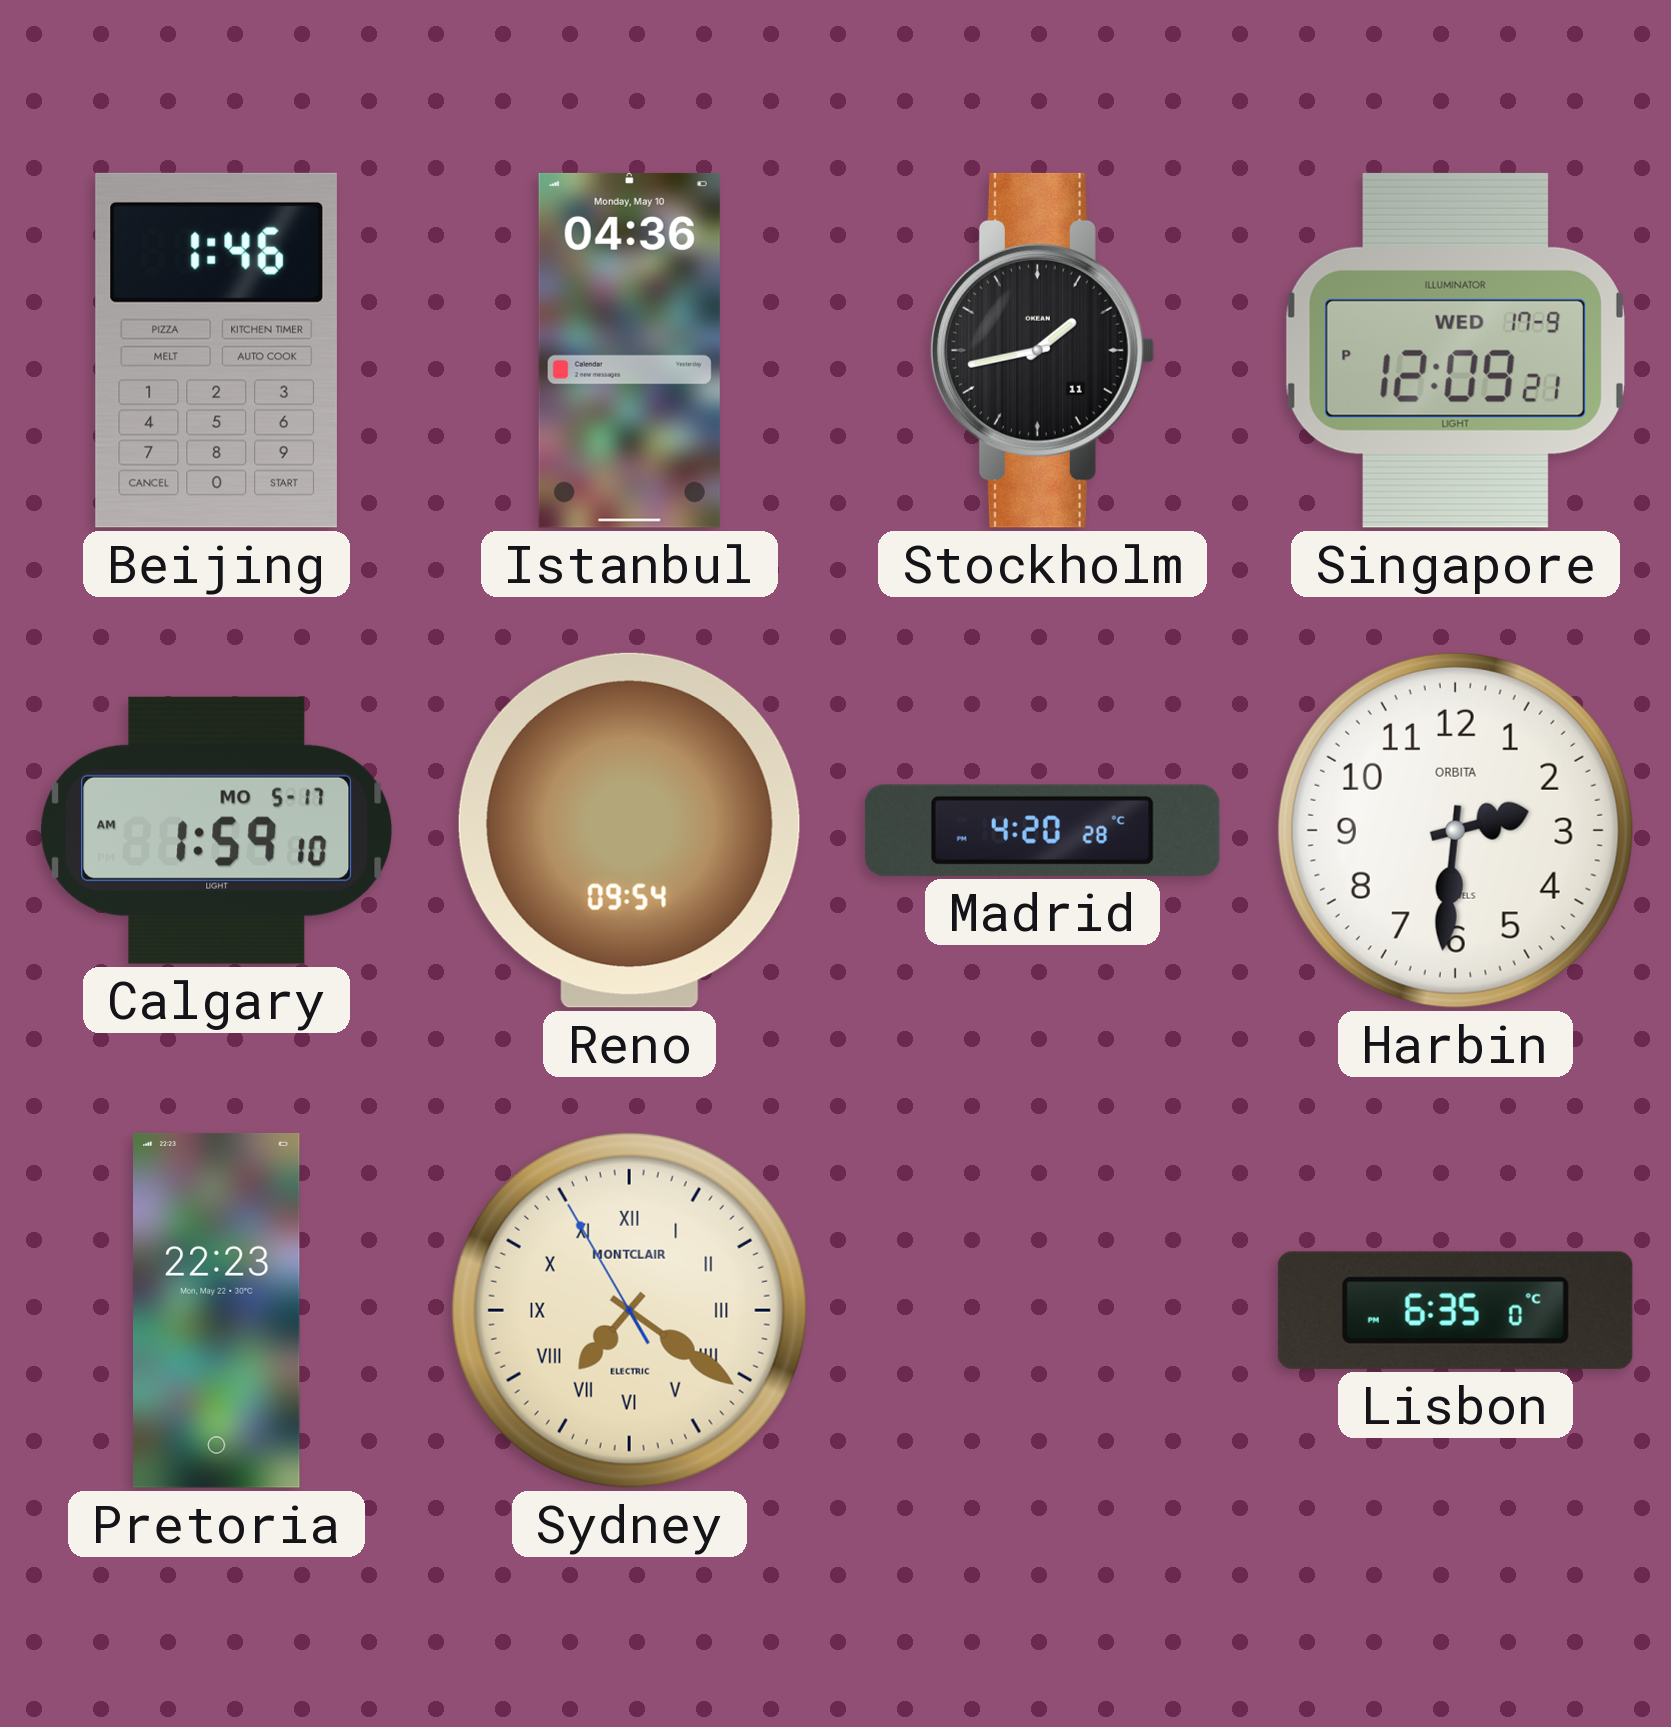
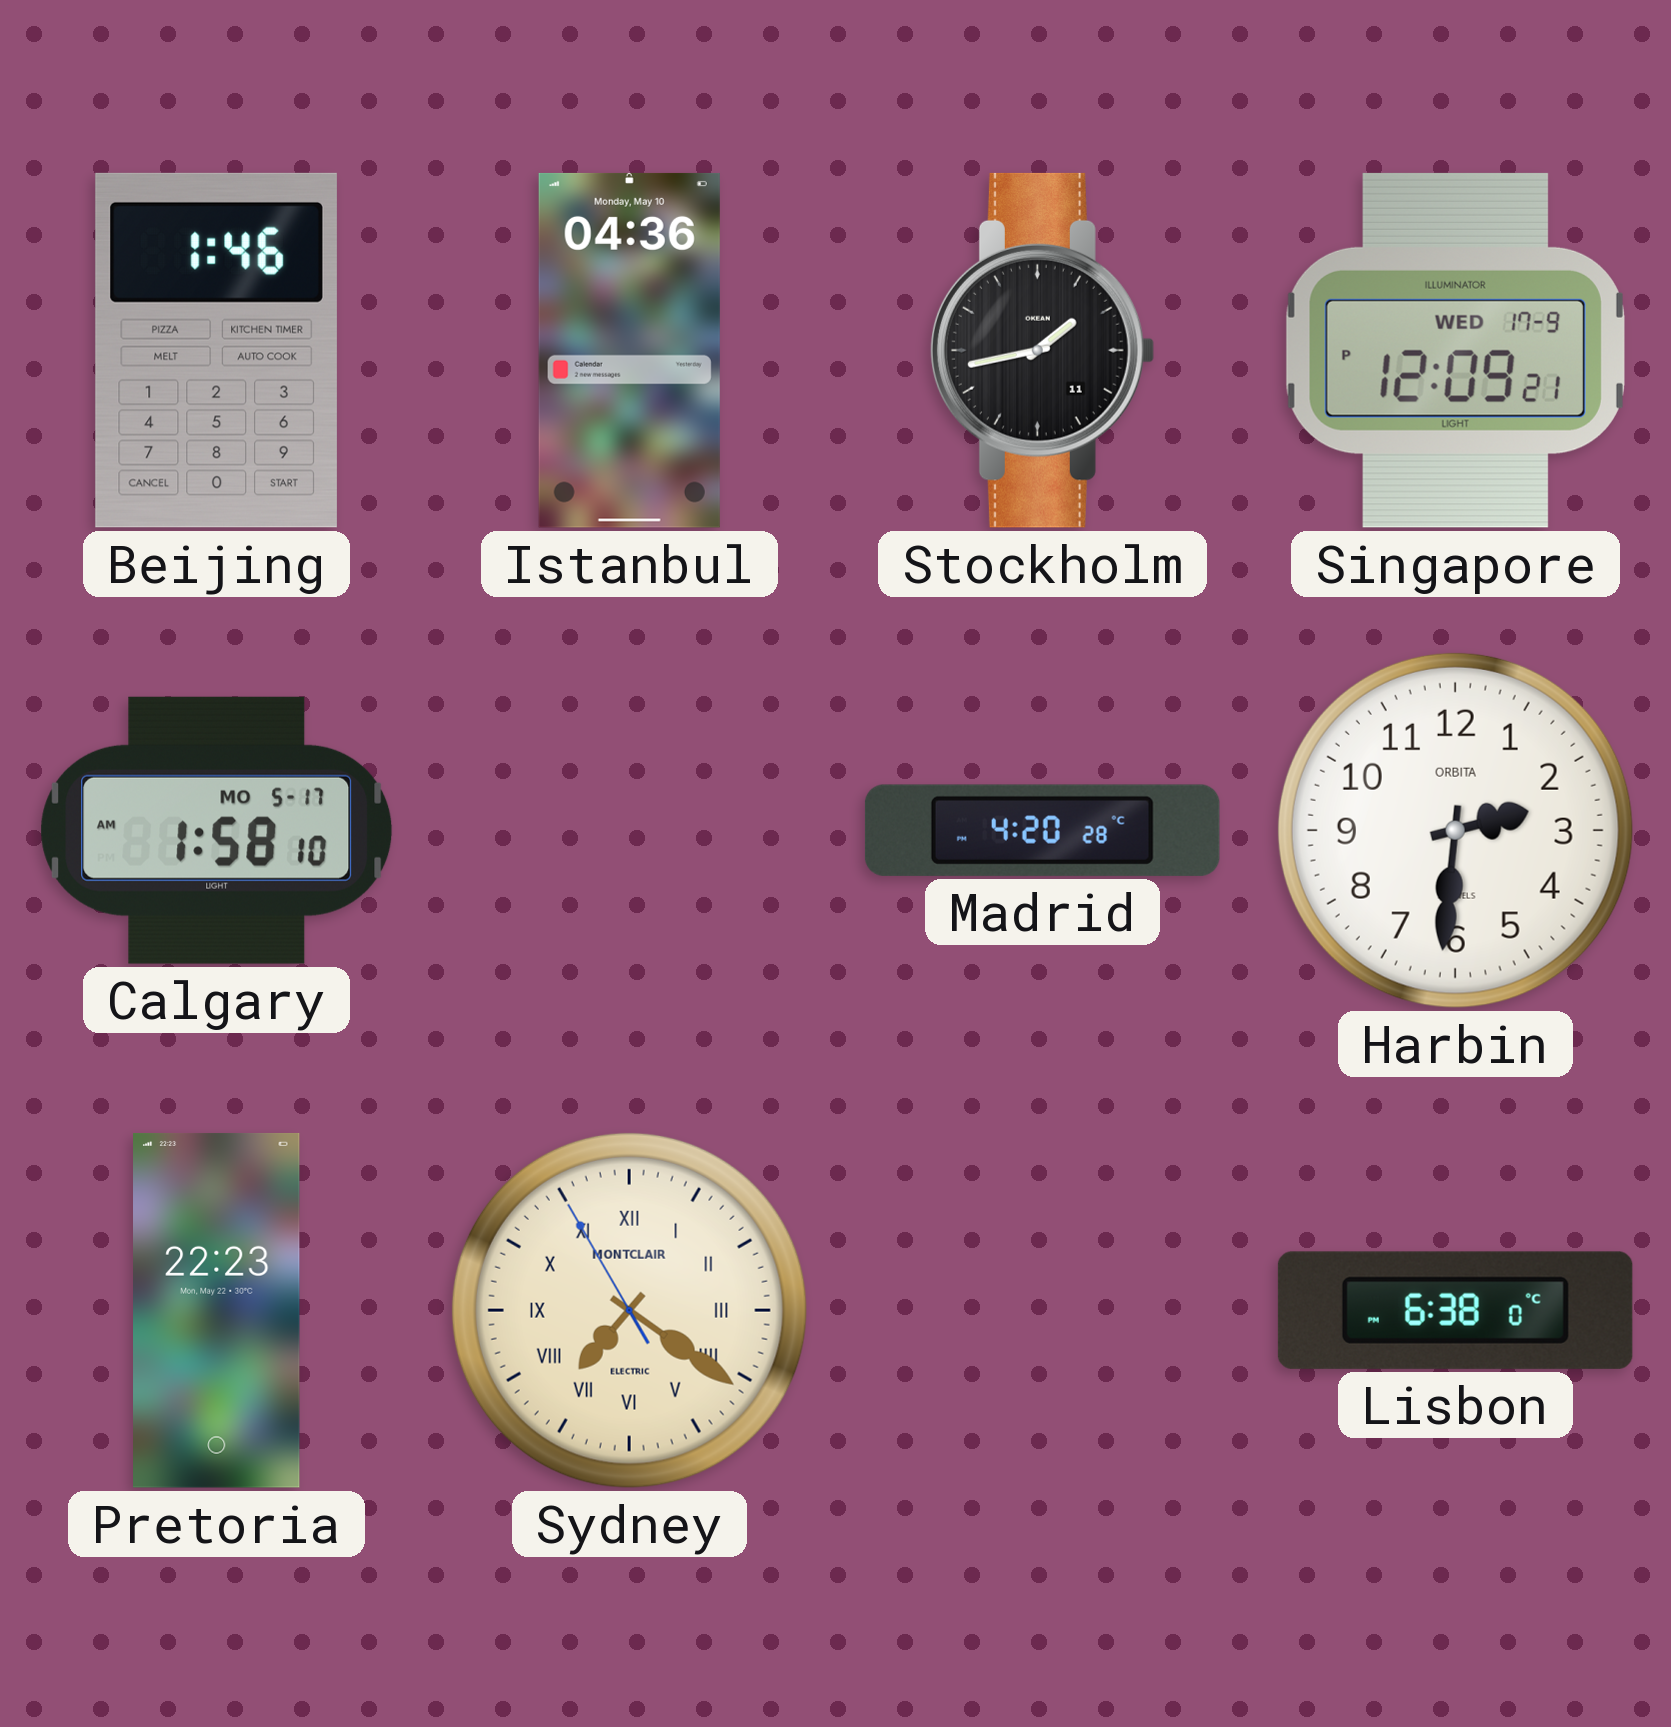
Calgary: 1:59 -> 1:58 (217, 830)
Reno: 09:54 -> none (629, 830)
Lisbon: 6:35 -> 6:38 (1455, 1310)
